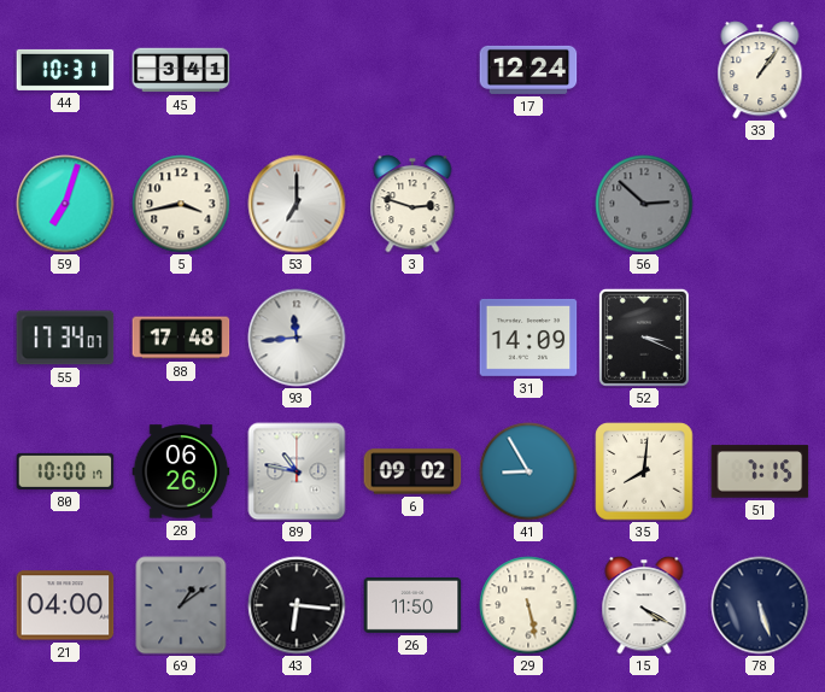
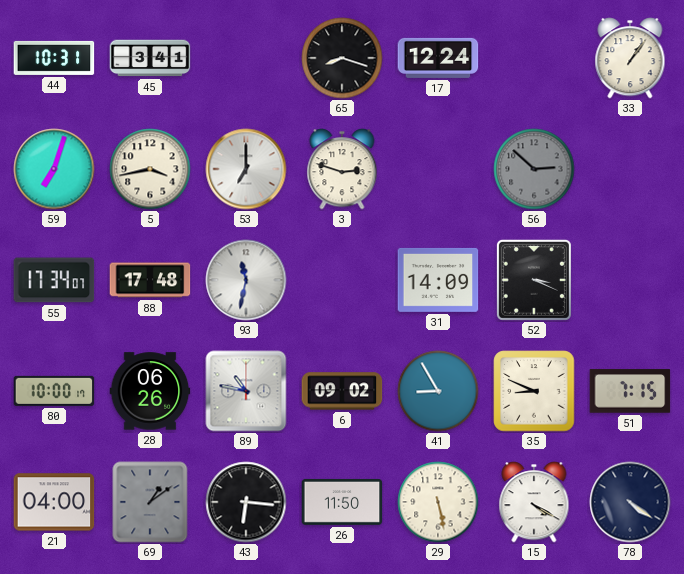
65: none -> 8:18 (342, 58)
93: 11:44 -> 11:32 (246, 280)
35: 8:01 -> 8:49 (534, 391)
78: 5:27 -> 4:21 (630, 502)
